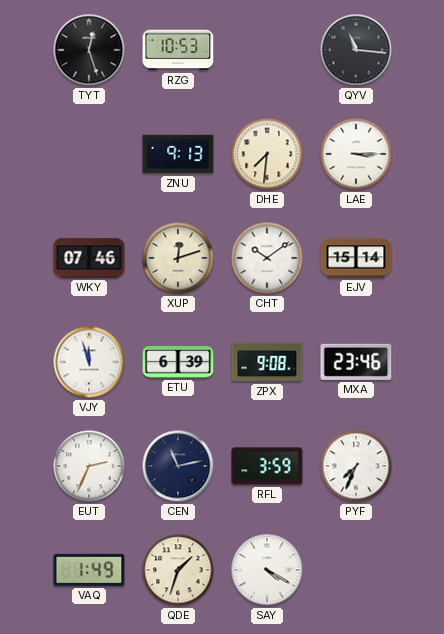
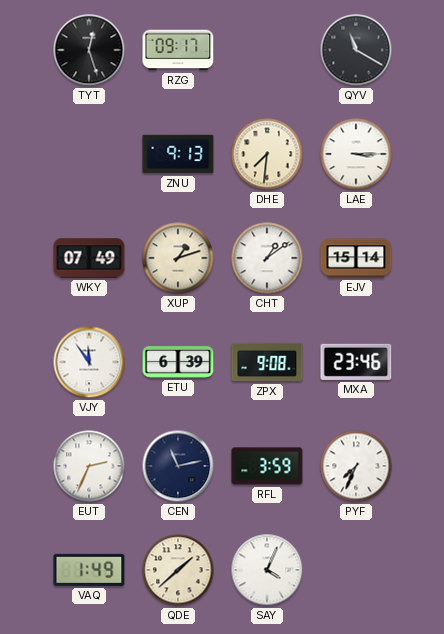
RZG: 10:53 -> 09:17 (178, 50)
QYV: 11:16 -> 11:20 (356, 50)
WKY: 07:46 -> 07:49 (89, 258)
XUP: 12:12 -> 1:12 (178, 258)
CHT: 10:09 -> 1:09 (267, 258)
VJY: 11:57 -> 11:54 (89, 362)
QDE: 1:33 -> 1:38 (178, 570)
SAY: 4:20 -> 4:04 (267, 570)
